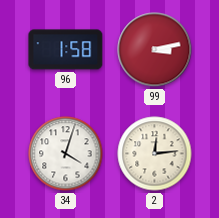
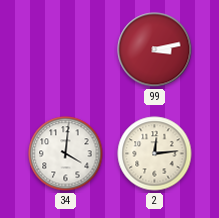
96: 1:58 -> none (66, 50)
34: 4:03 -> 4:01 (66, 154)
